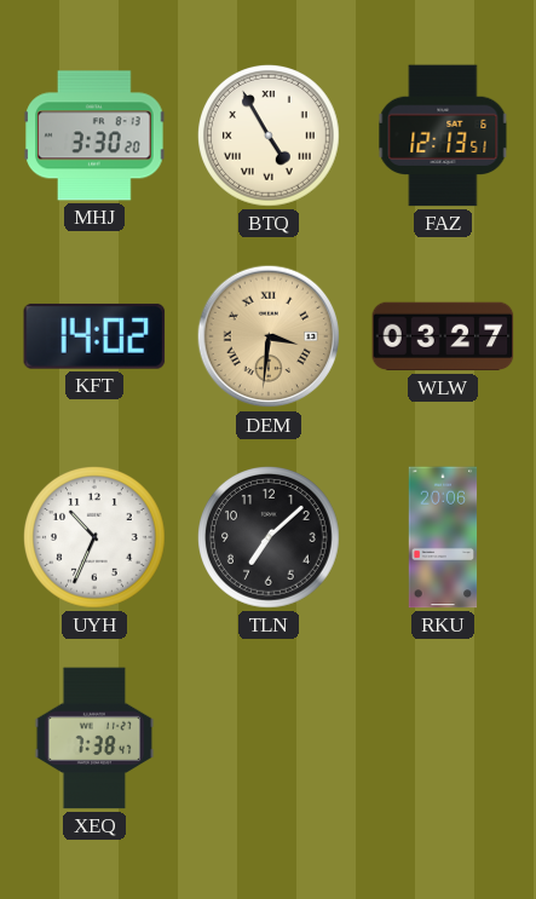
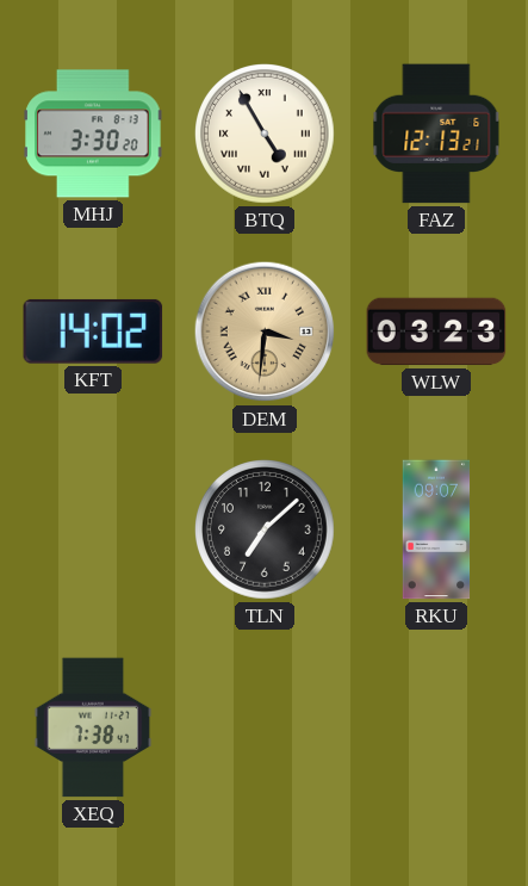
FAZ: 12:13:51 -> 12:13:21 (436, 134)
WLW: 03:27 -> 03:23 (436, 332)
UYH: 10:34 -> none (96, 538)
RKU: 20:06 -> 09:07 (436, 529)
